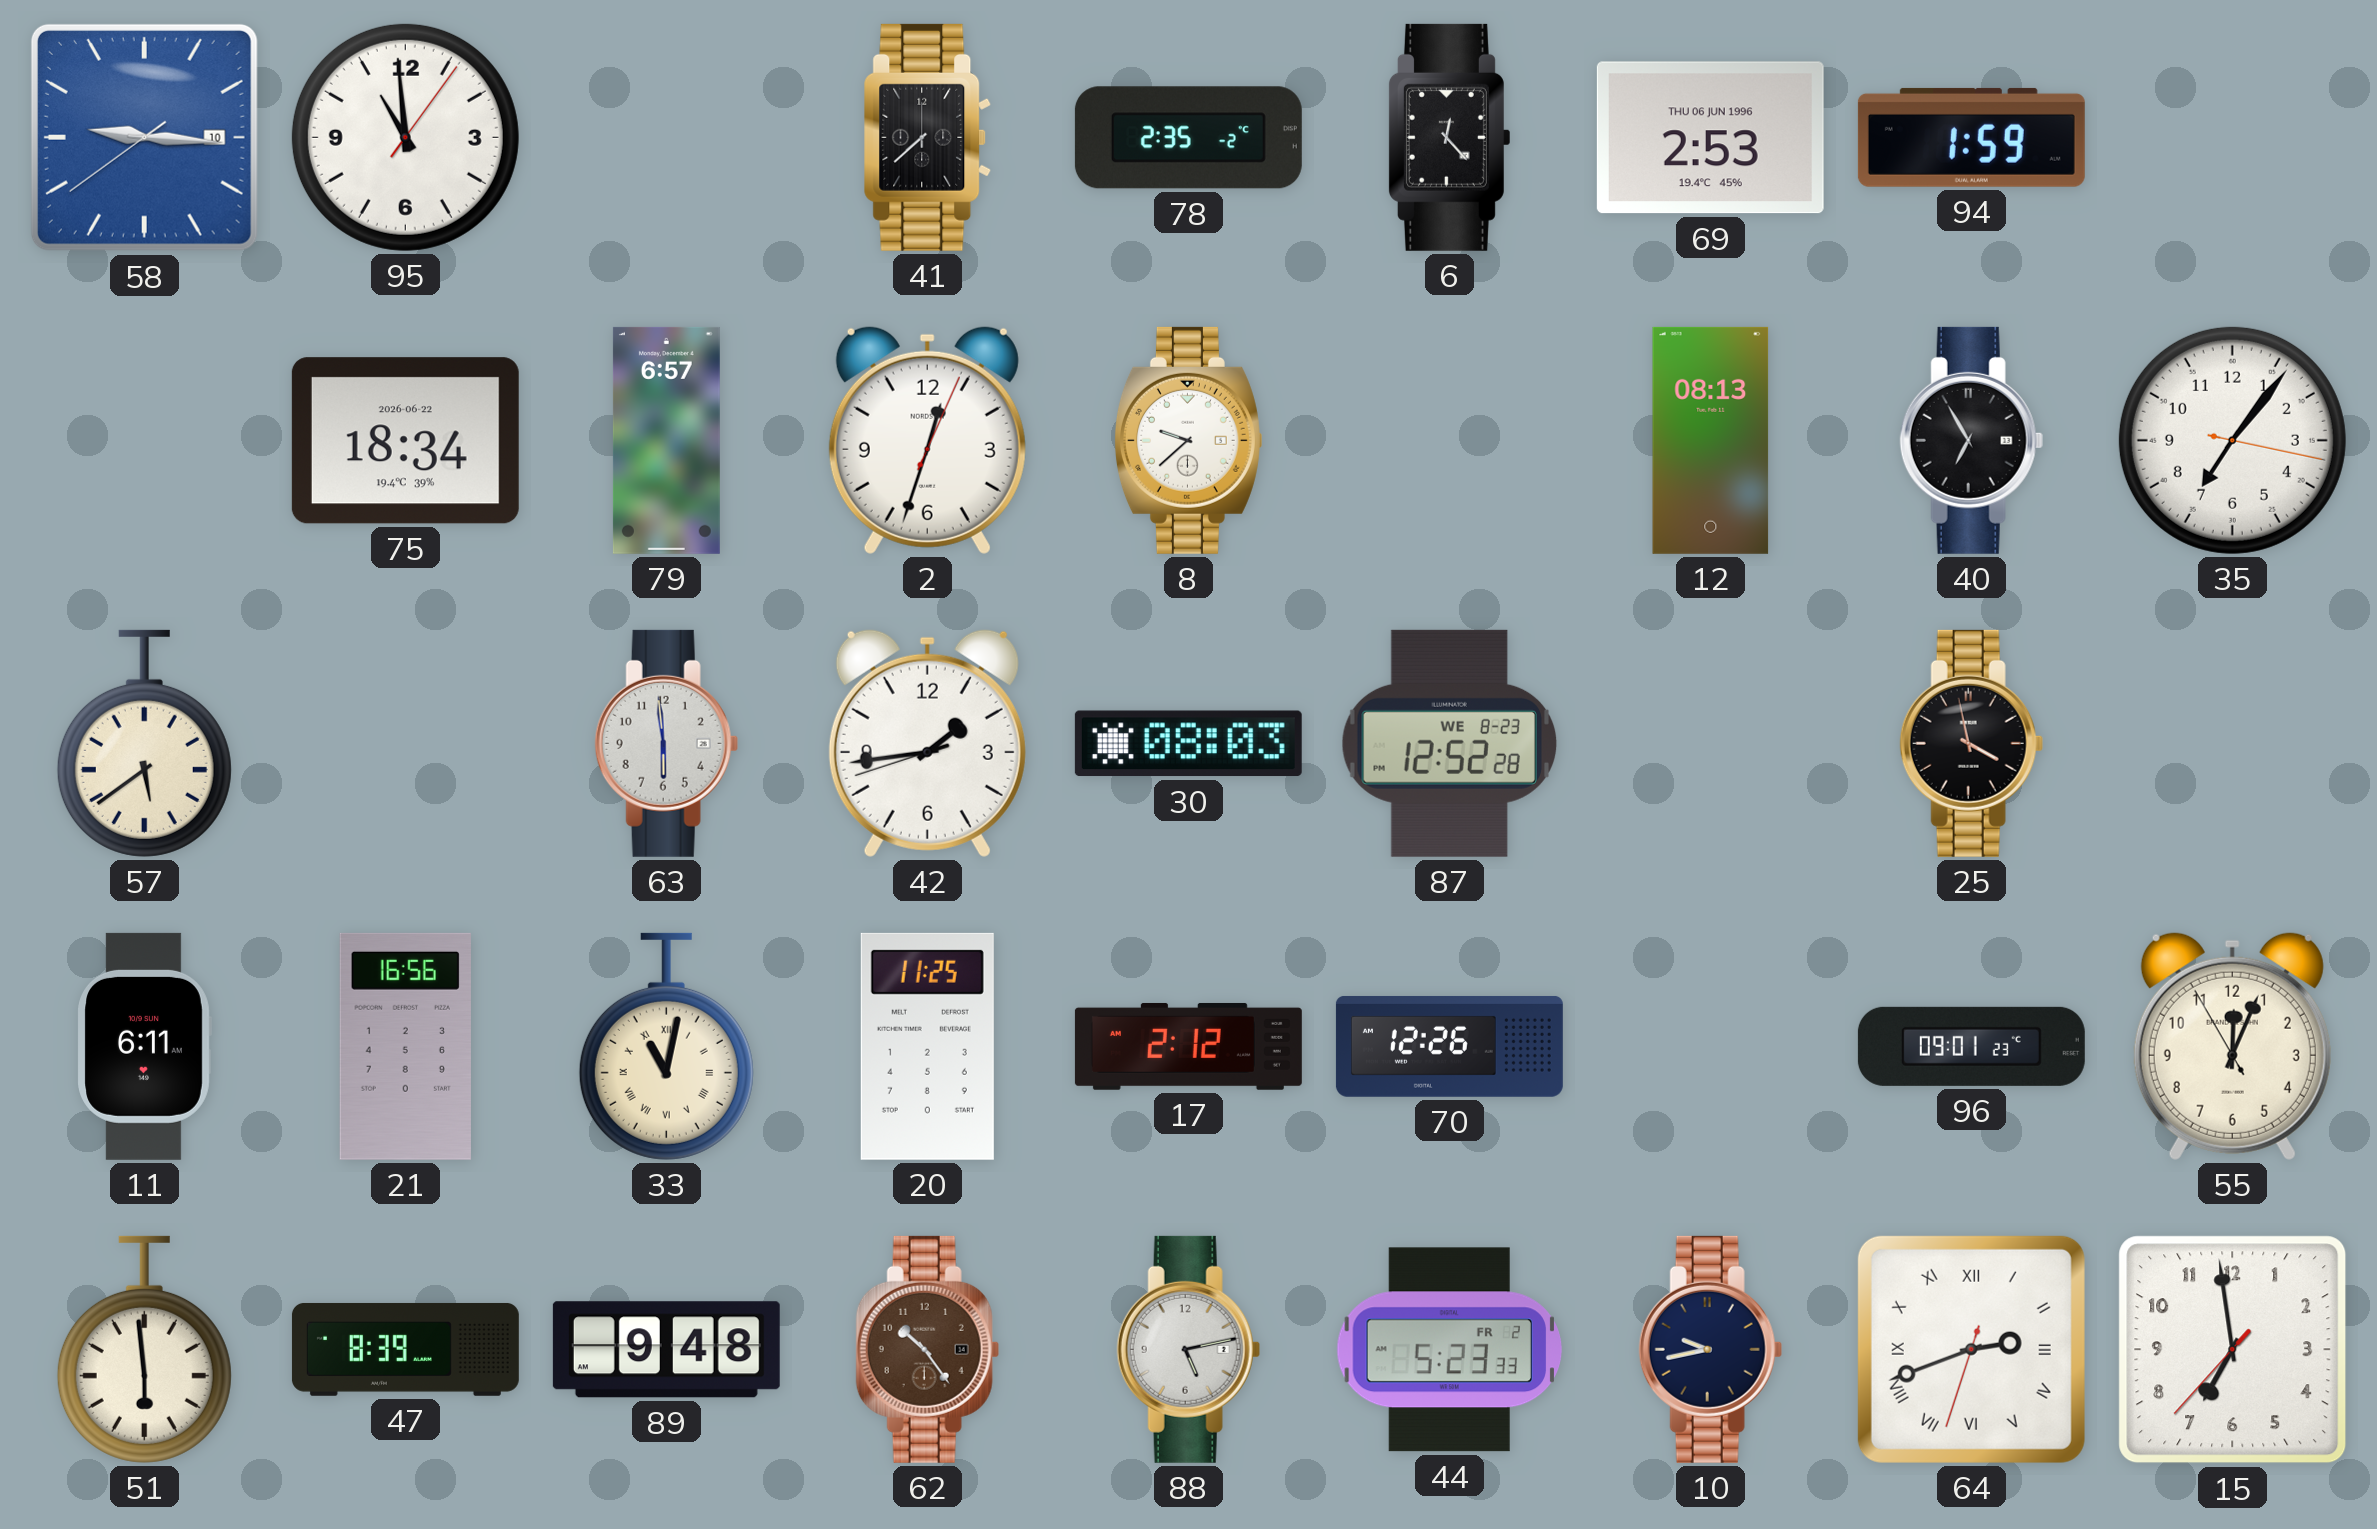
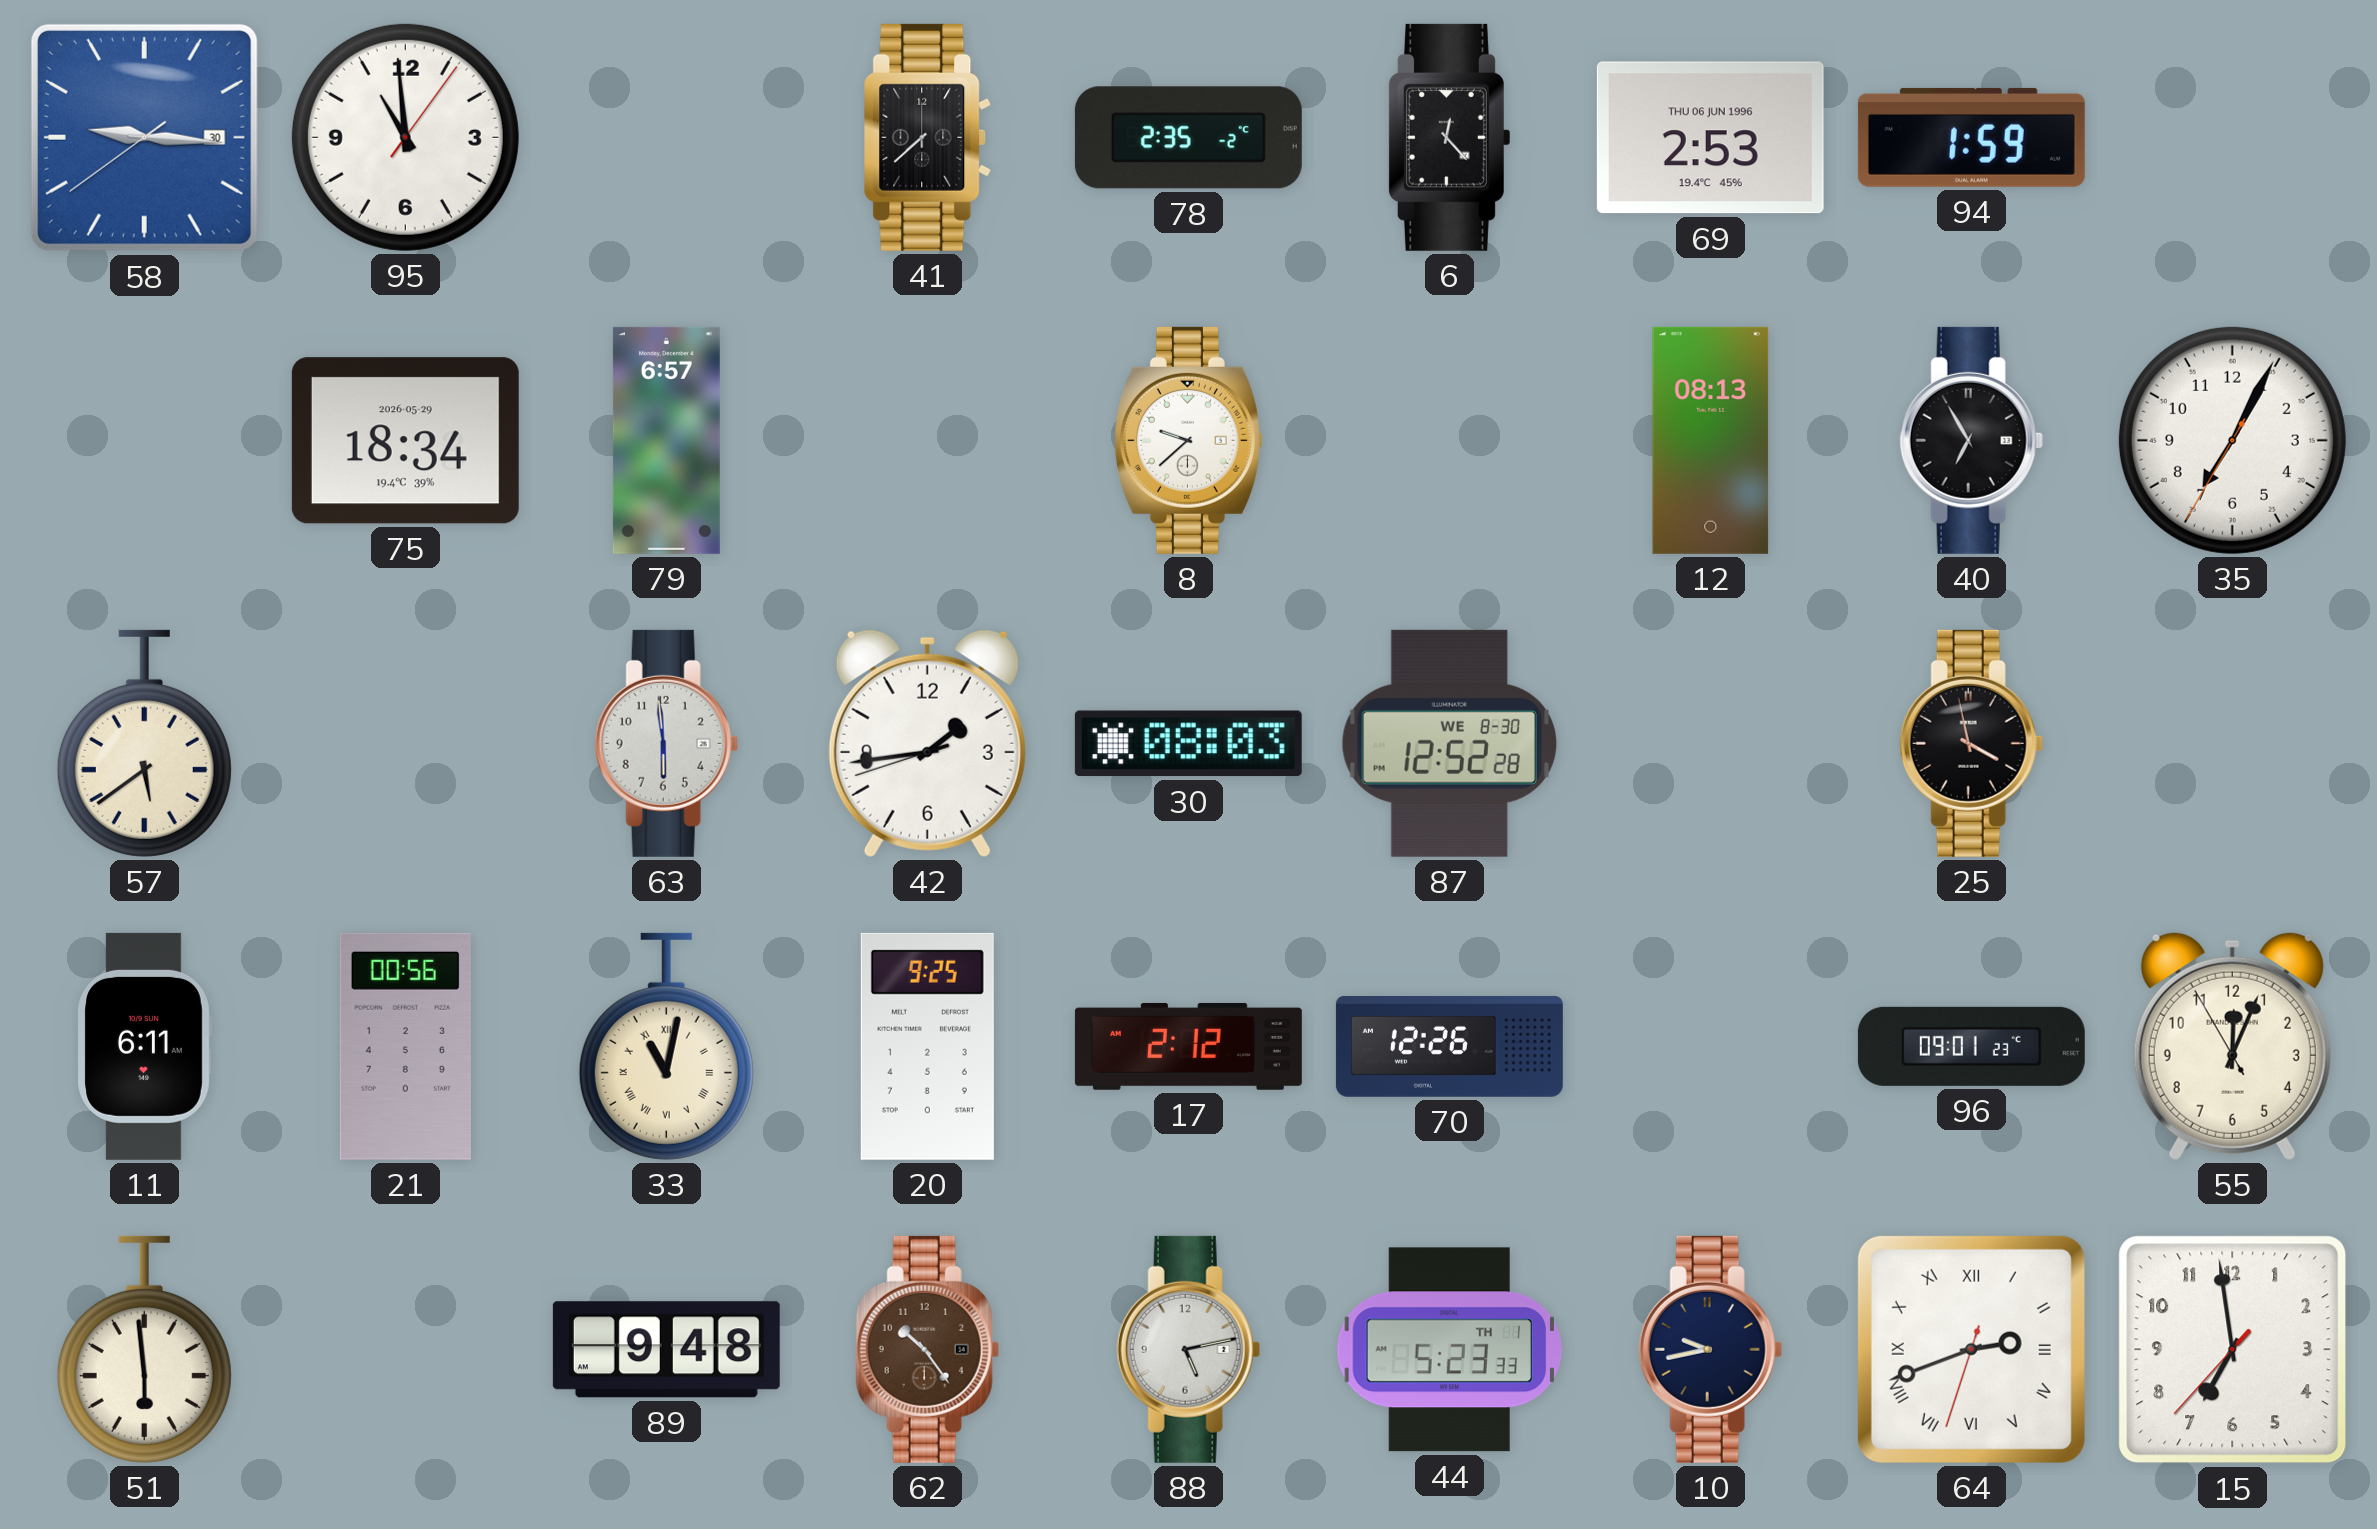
58 date: 10 -> 30 (144, 137)
75 date: 2026-06-22 -> 2026-05-29 (405, 441)
2: 12:33 -> none (927, 440)
35: 7:06 -> 7:04 (2232, 440)
87 date: WE 8-23 -> WE 8-30 (1449, 743)
21: 16:56 -> 00:56 (405, 1046)
20: 11:25 -> 9:25 (927, 1046)
47: 8:39 -> none (405, 1349)
44 date: FR 2 -> TH 1 (1449, 1350)
